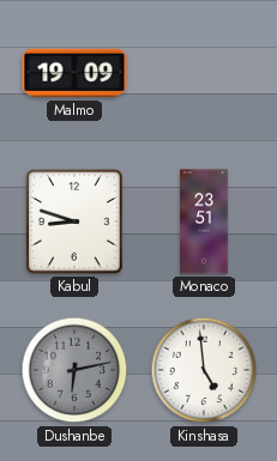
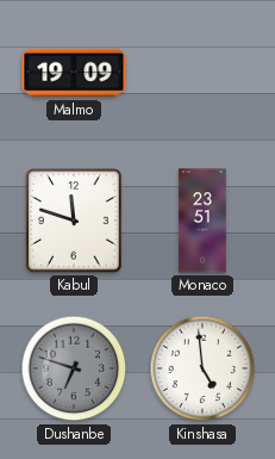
Kabul: 8:48 -> 11:48 (74, 221)
Dushanbe: 6:13 -> 6:48 (74, 368)
